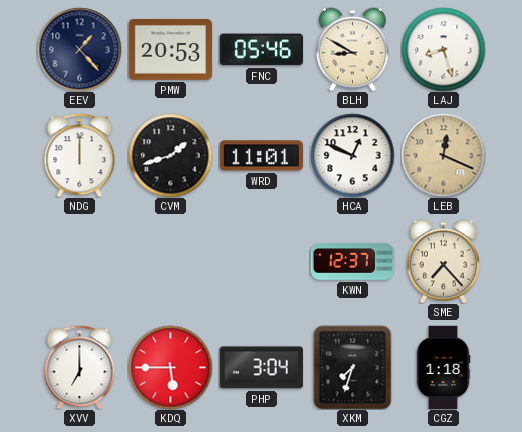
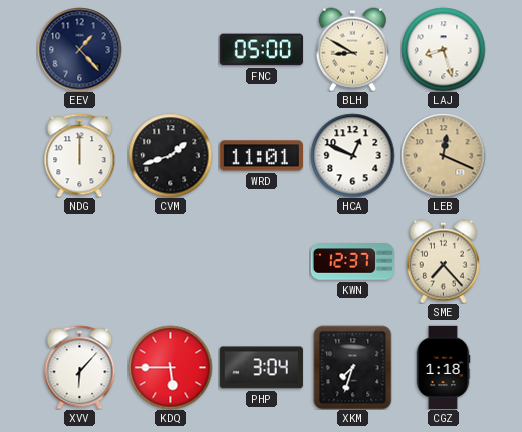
PMW: 20:53 -> none (170, 50)
FNC: 05:46 -> 05:00 (261, 50)
XVV: 7:00 -> 6:07 (80, 367)
